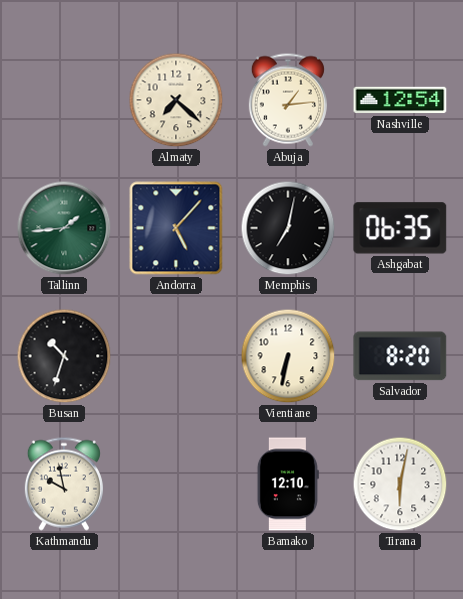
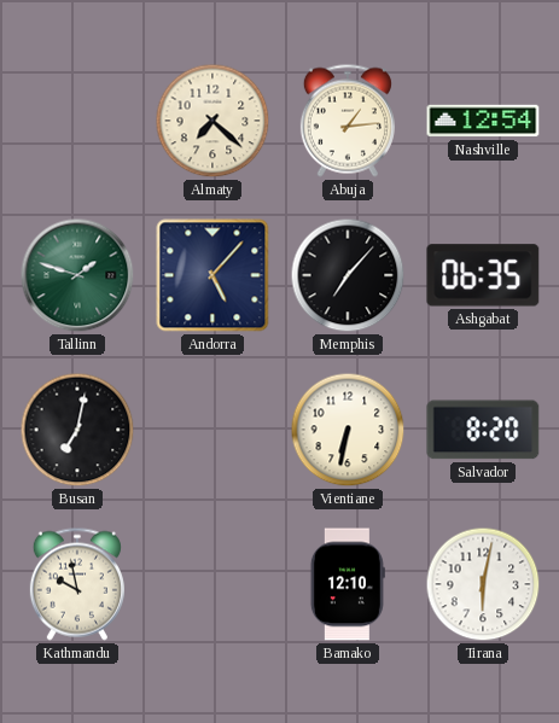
Tallinn: 1:44 -> 1:48 (77, 275)
Memphis: 7:02 -> 7:07 (348, 275)
Busan: 10:33 -> 7:02 (77, 430)
